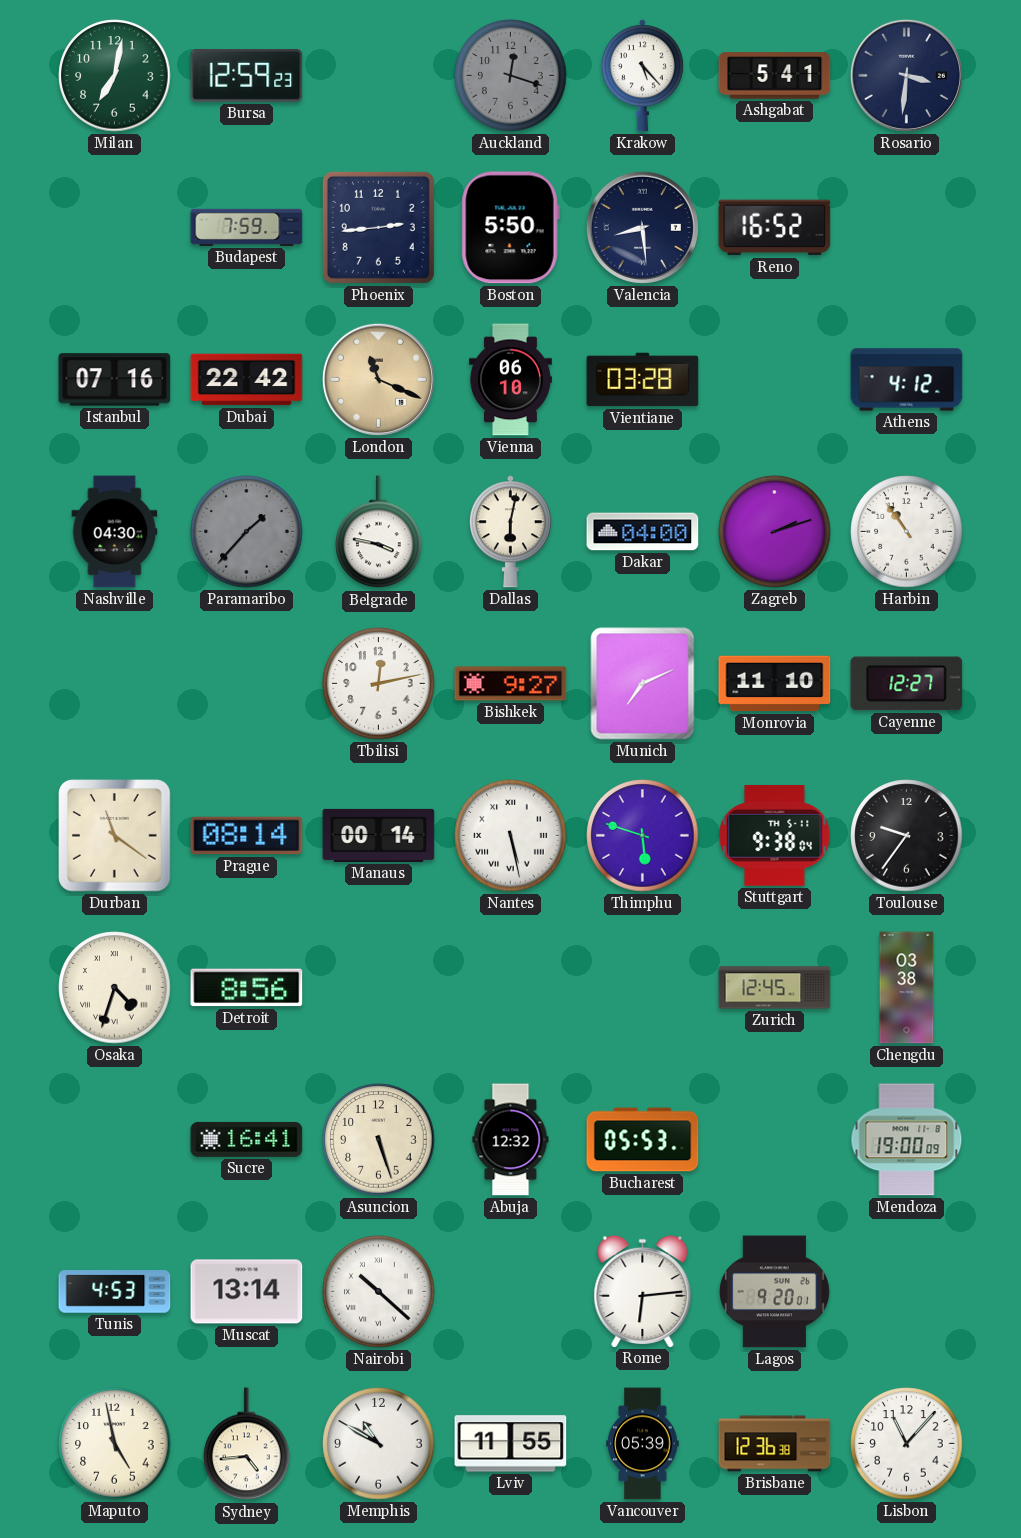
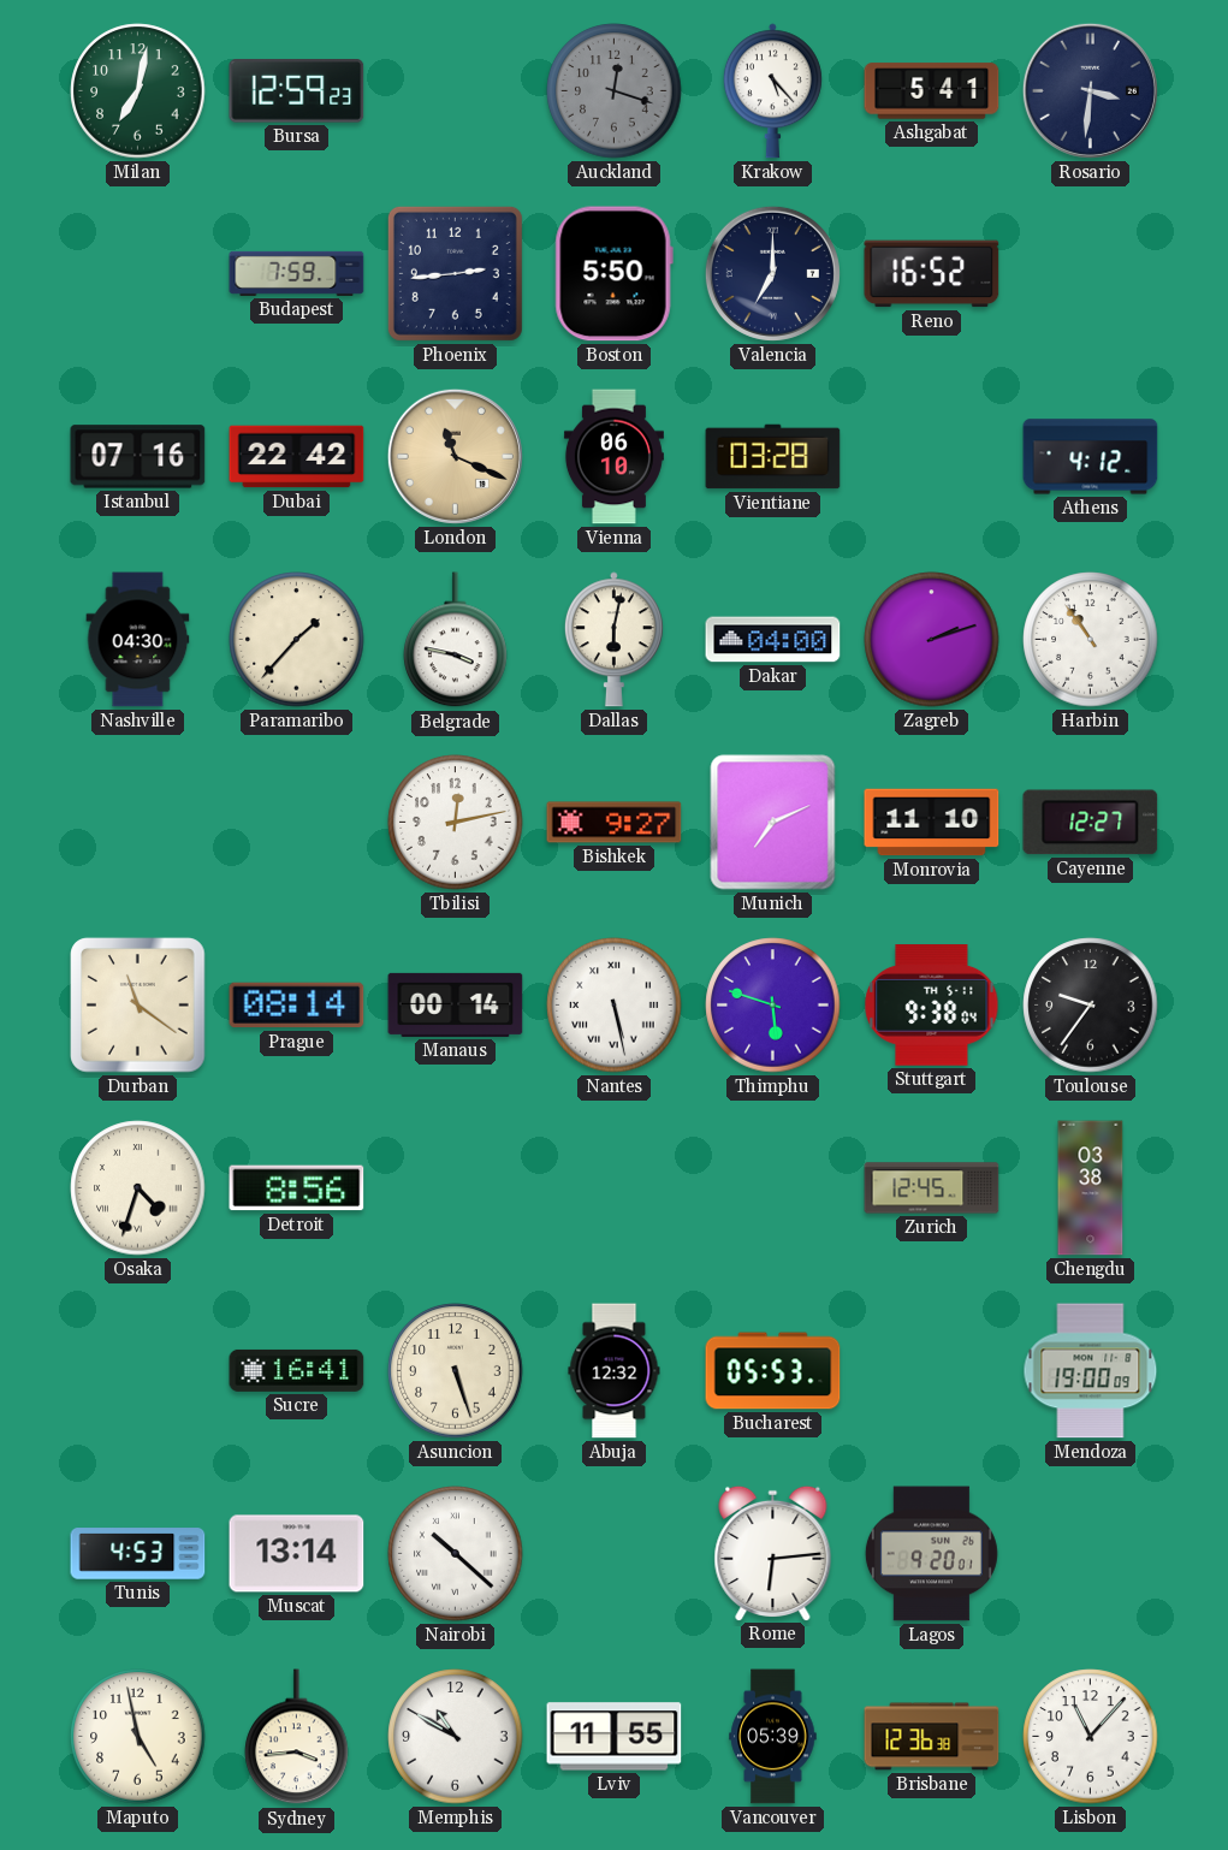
Valencia: 8:29 -> 7:00 (772, 273)
Paramaribo dial: grey -> cream (297, 640)
Sydney: 4:44 -> 3:44 (297, 1737)
